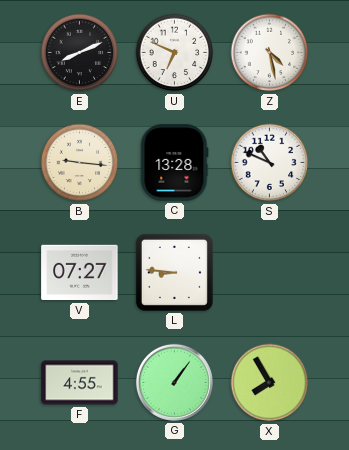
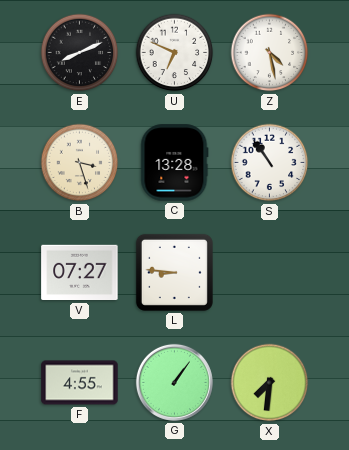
B: 9:16 -> 3:27 (80, 163)
S: 10:49 -> 10:54 (270, 163)
X: 7:55 -> 7:31 (270, 383)
